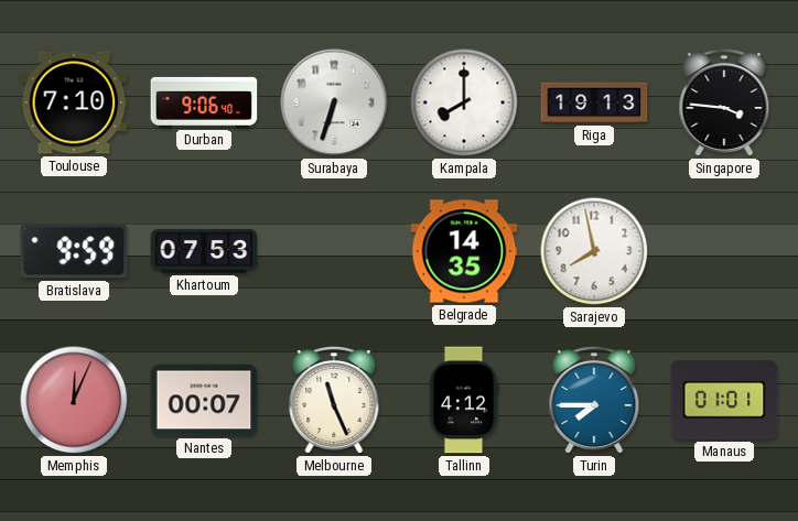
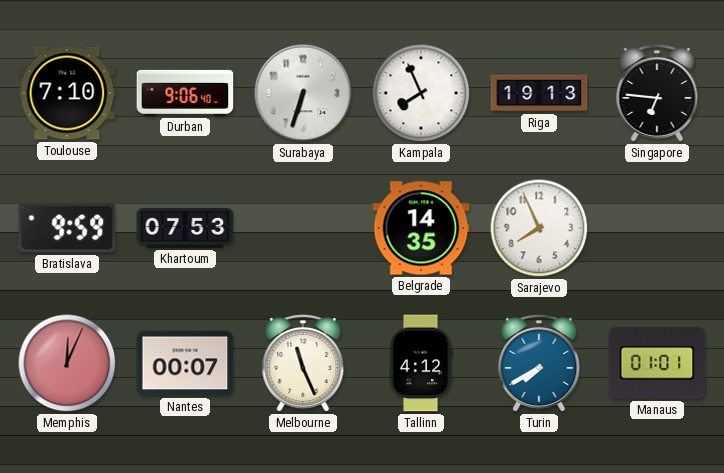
Kampala: 8:00 -> 7:56 (421, 93)
Singapore: 3:46 -> 6:46 (657, 94)
Sarajevo: 7:58 -> 7:56 (539, 228)
Turin: 7:45 -> 7:40 (539, 364)
